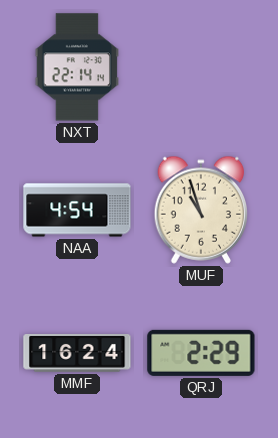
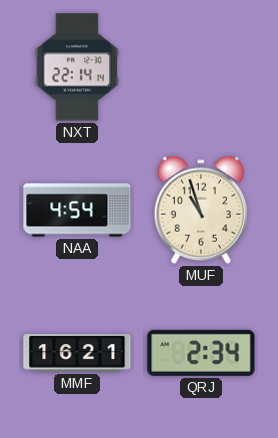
MMF: 16:24 -> 16:21 (77, 354)
QRJ: 2:29 -> 2:34 (201, 353)
